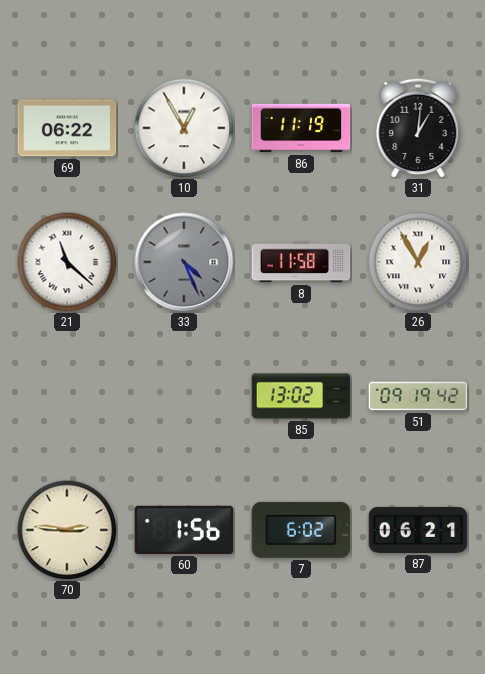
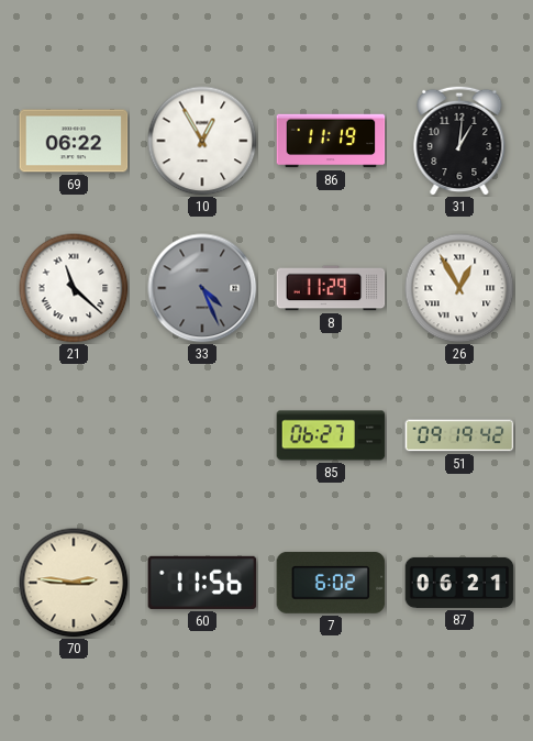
8: 11:58 -> 11:29 (331, 288)
85: 13:02 -> 06:27 (331, 435)
60: 1:56 -> 11:56 (202, 583)
